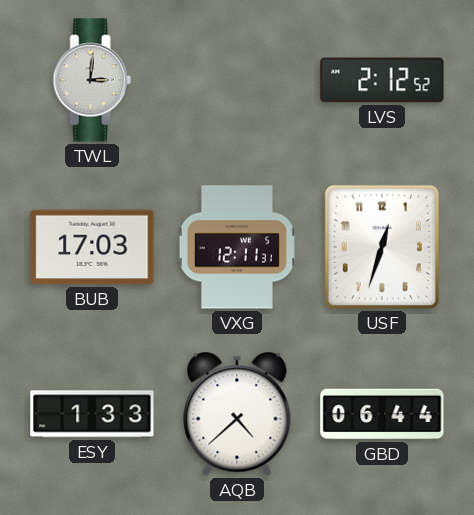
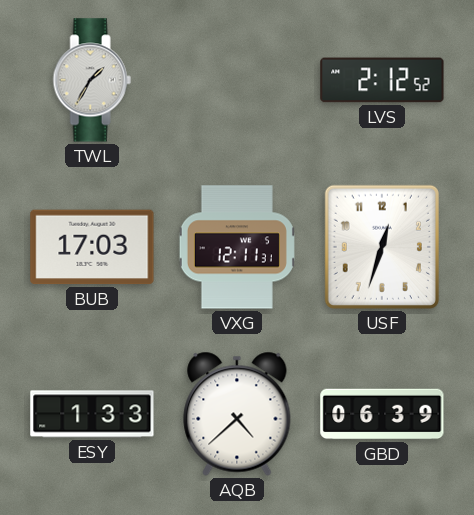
TWL: 3:01 -> 1:35 (92, 80)
GBD: 06:44 -> 06:39 (382, 414)
